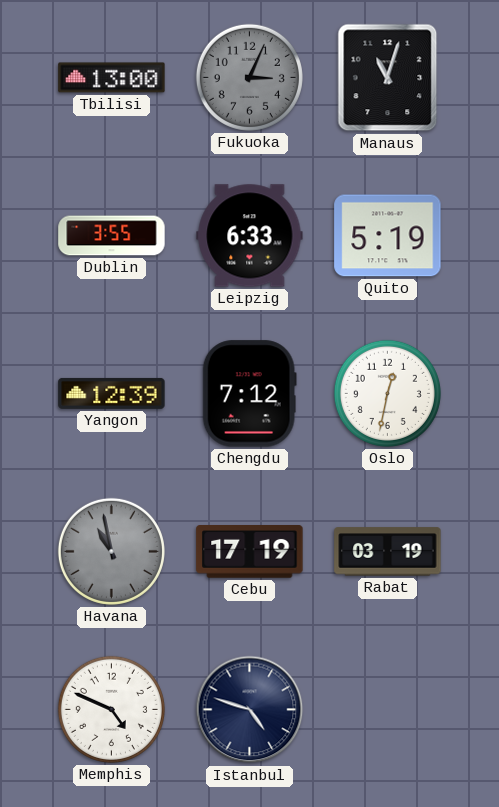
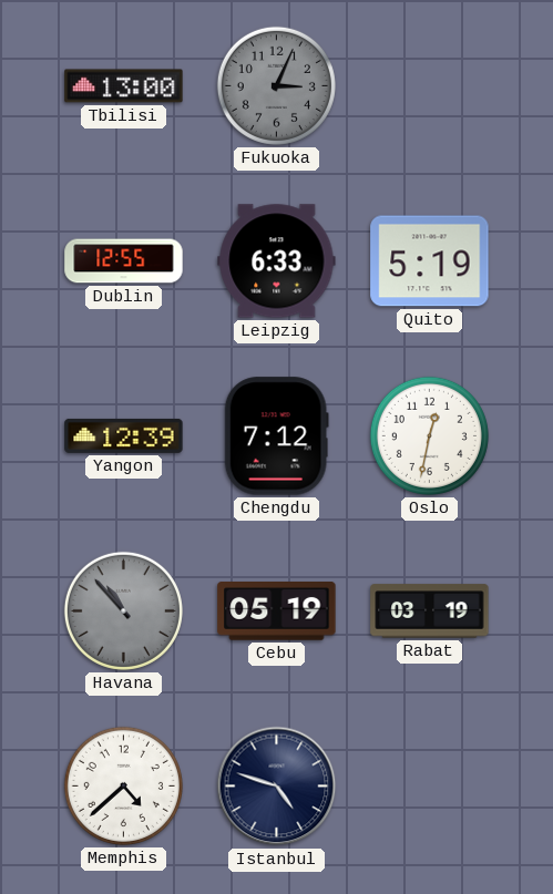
Manaus: 11:03 -> none (388, 78)
Dublin: 3:55 -> 12:55 (124, 261)
Havana: 10:58 -> 10:53 (123, 610)
Cebu: 17:19 -> 05:19 (277, 612)
Memphis: 4:49 -> 4:38 (123, 785)
